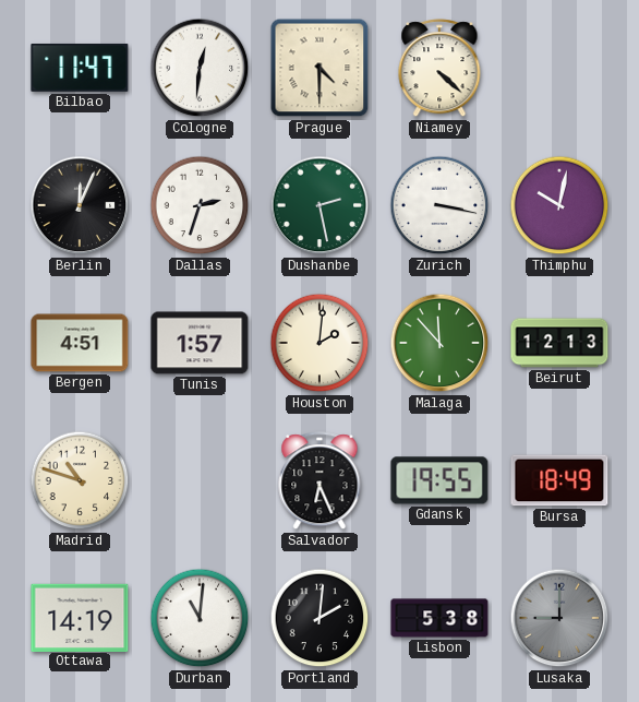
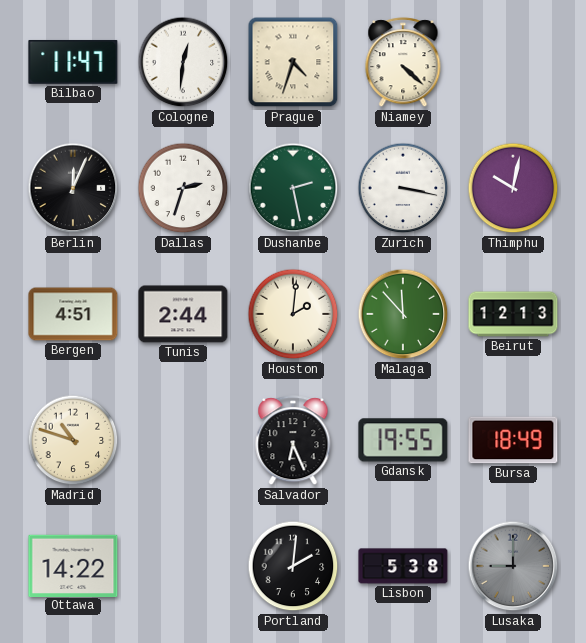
Prague: 4:30 -> 4:33 (293, 62)
Tunis: 1:57 -> 2:44 (183, 314)
Ottawa: 14:19 -> 14:22 (73, 565)
Durban: 11:01 -> none (200, 618)
